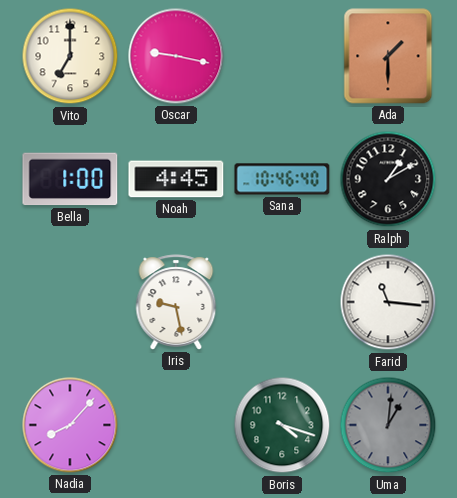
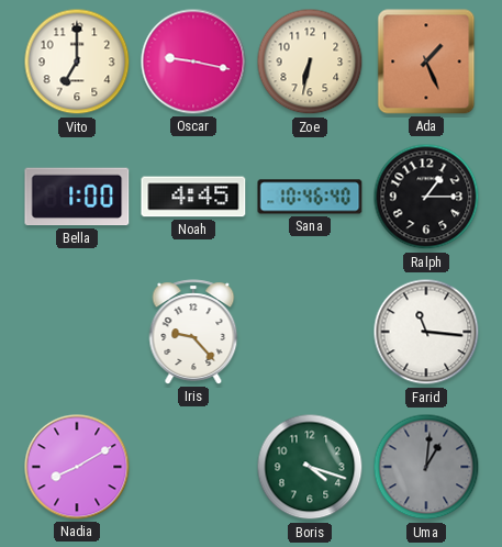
Zoe: none -> 6:32 (310, 62)
Ada: 1:30 -> 1:26 (426, 62)
Ralph: 1:10 -> 1:15 (426, 197)
Iris: 9:28 -> 9:23 (193, 332)
Nadia: 8:07 -> 8:10 (77, 467)
